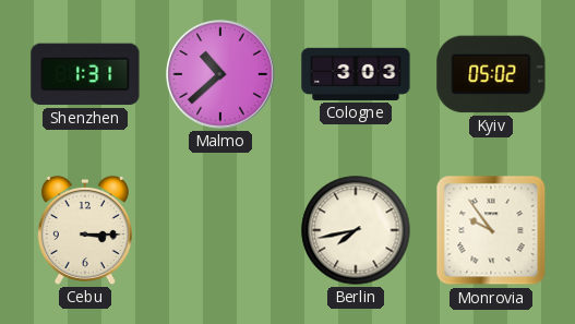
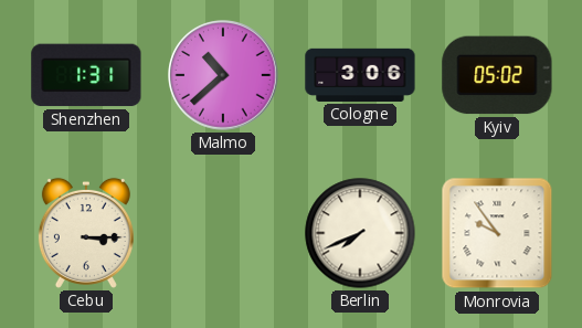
Cologne: 3:03 -> 3:06 (360, 75)
Berlin: 7:43 -> 7:41 (360, 233)
